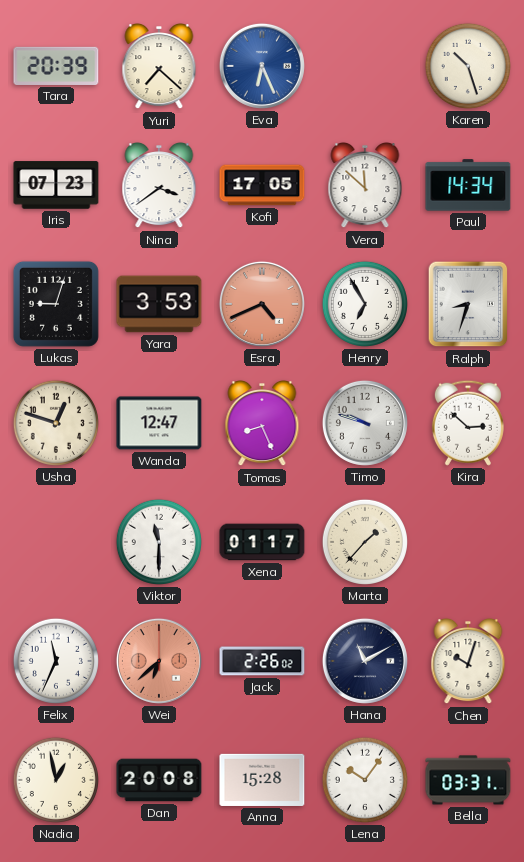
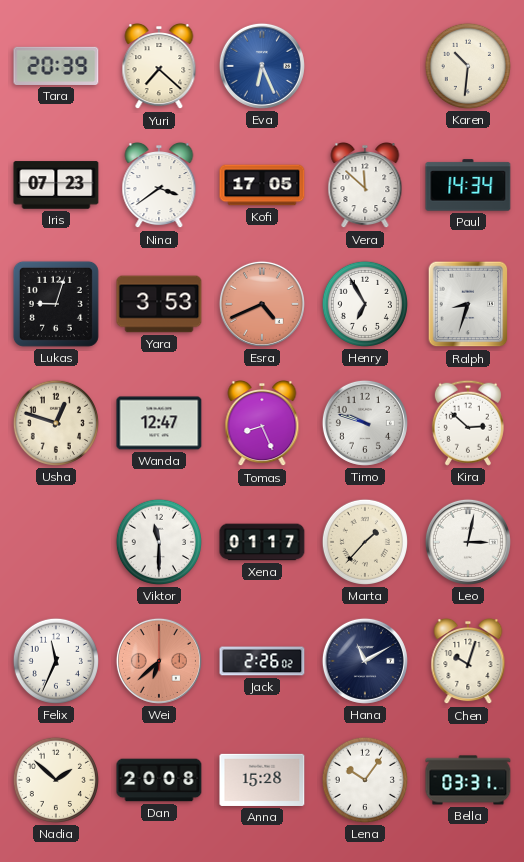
Karen: 10:27 -> 10:31 (468, 66)
Leo: none -> 3:02 (468, 542)
Nadia: 12:58 -> 1:52 (56, 780)
